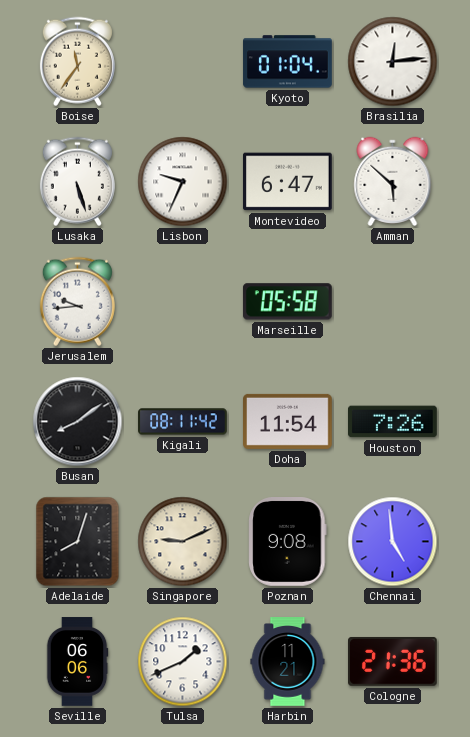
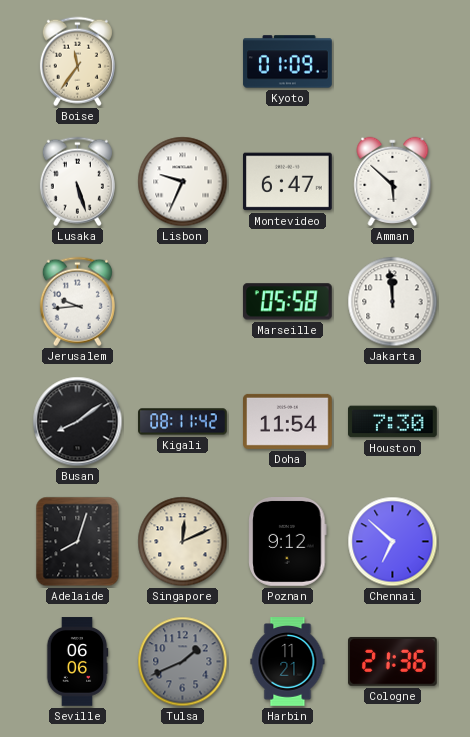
Kyoto: 01:04 -> 01:09 (288, 62)
Brasilia: 12:14 -> none (393, 62)
Jakarta: none -> 11:59 (393, 302)
Houston: 7:26 -> 7:30 (393, 422)
Singapore: 9:11 -> 12:11 (183, 542)
Poznan: 9:08 -> 9:12 (288, 542)
Chennai: 4:59 -> 6:52 (393, 542)
Tulsa dial: white -> grey (183, 662)
